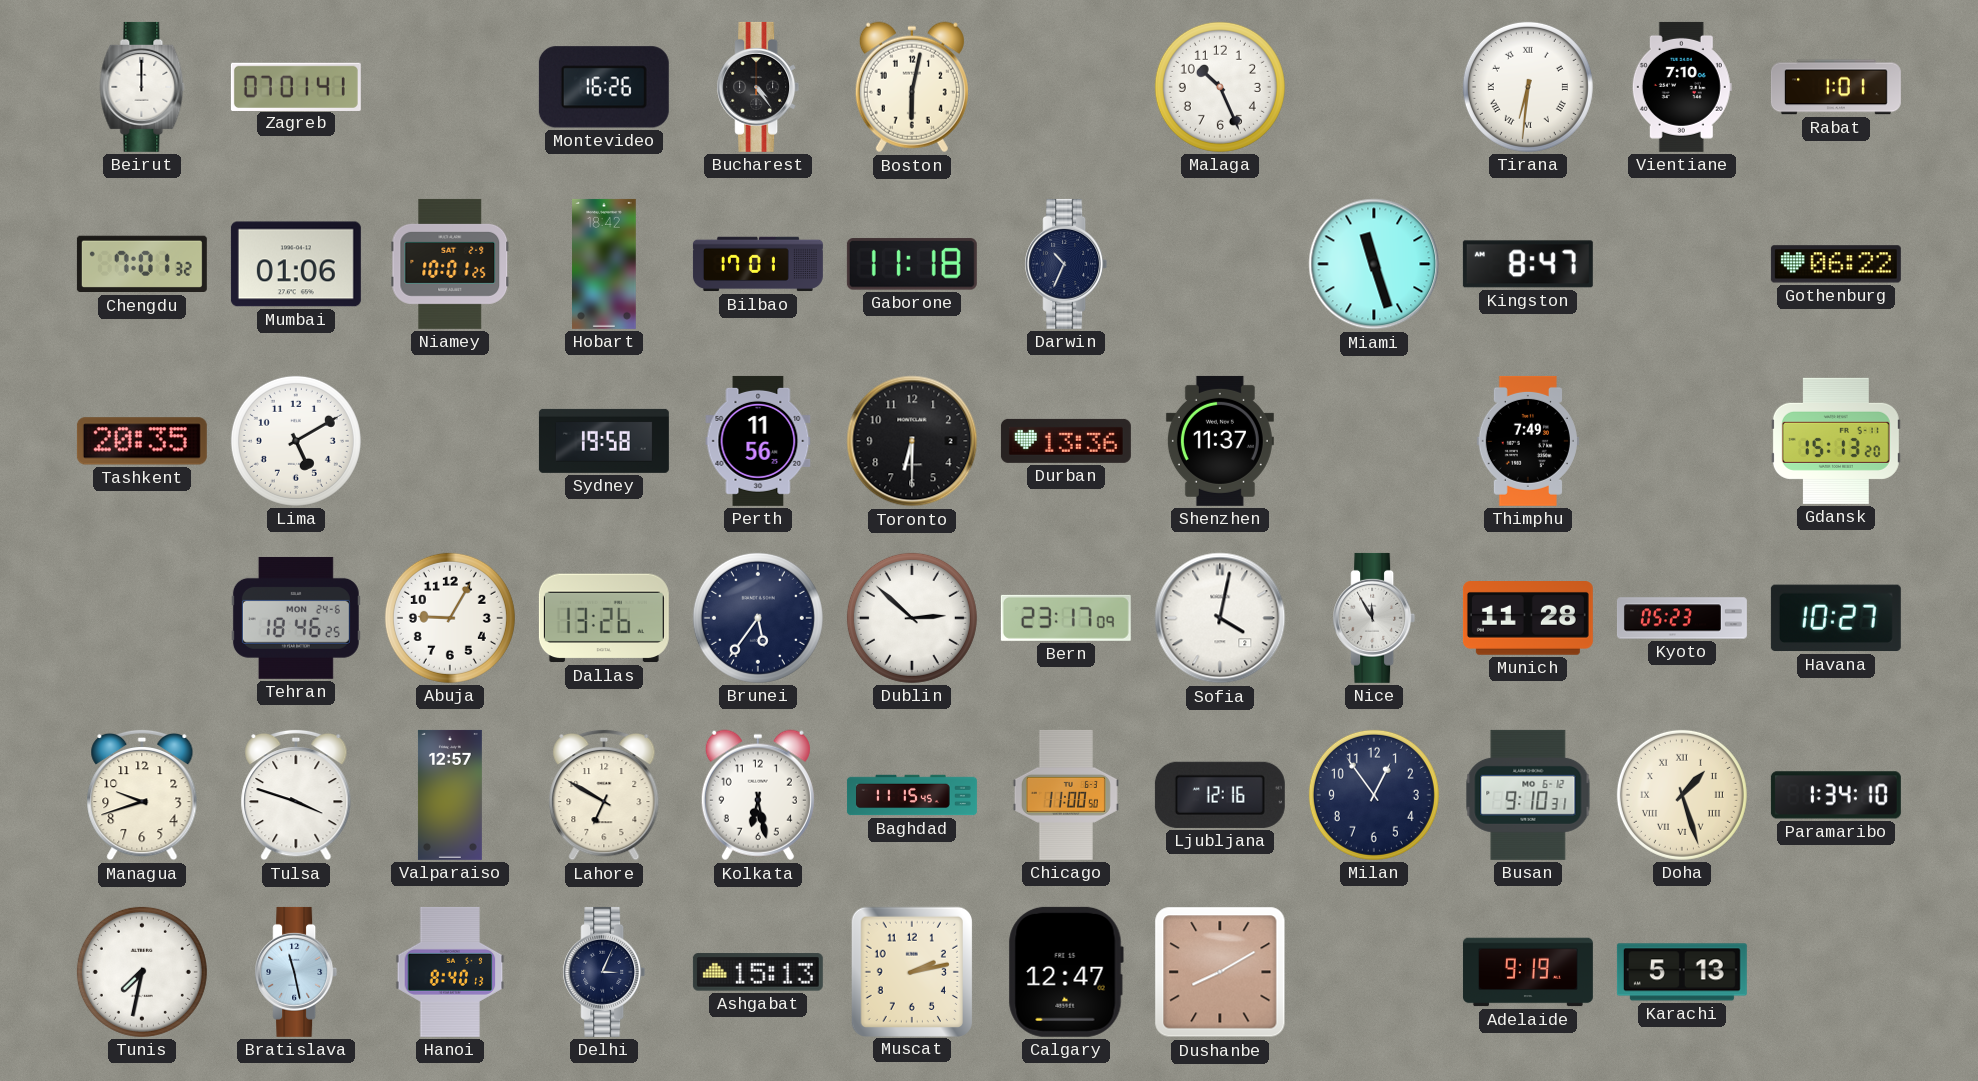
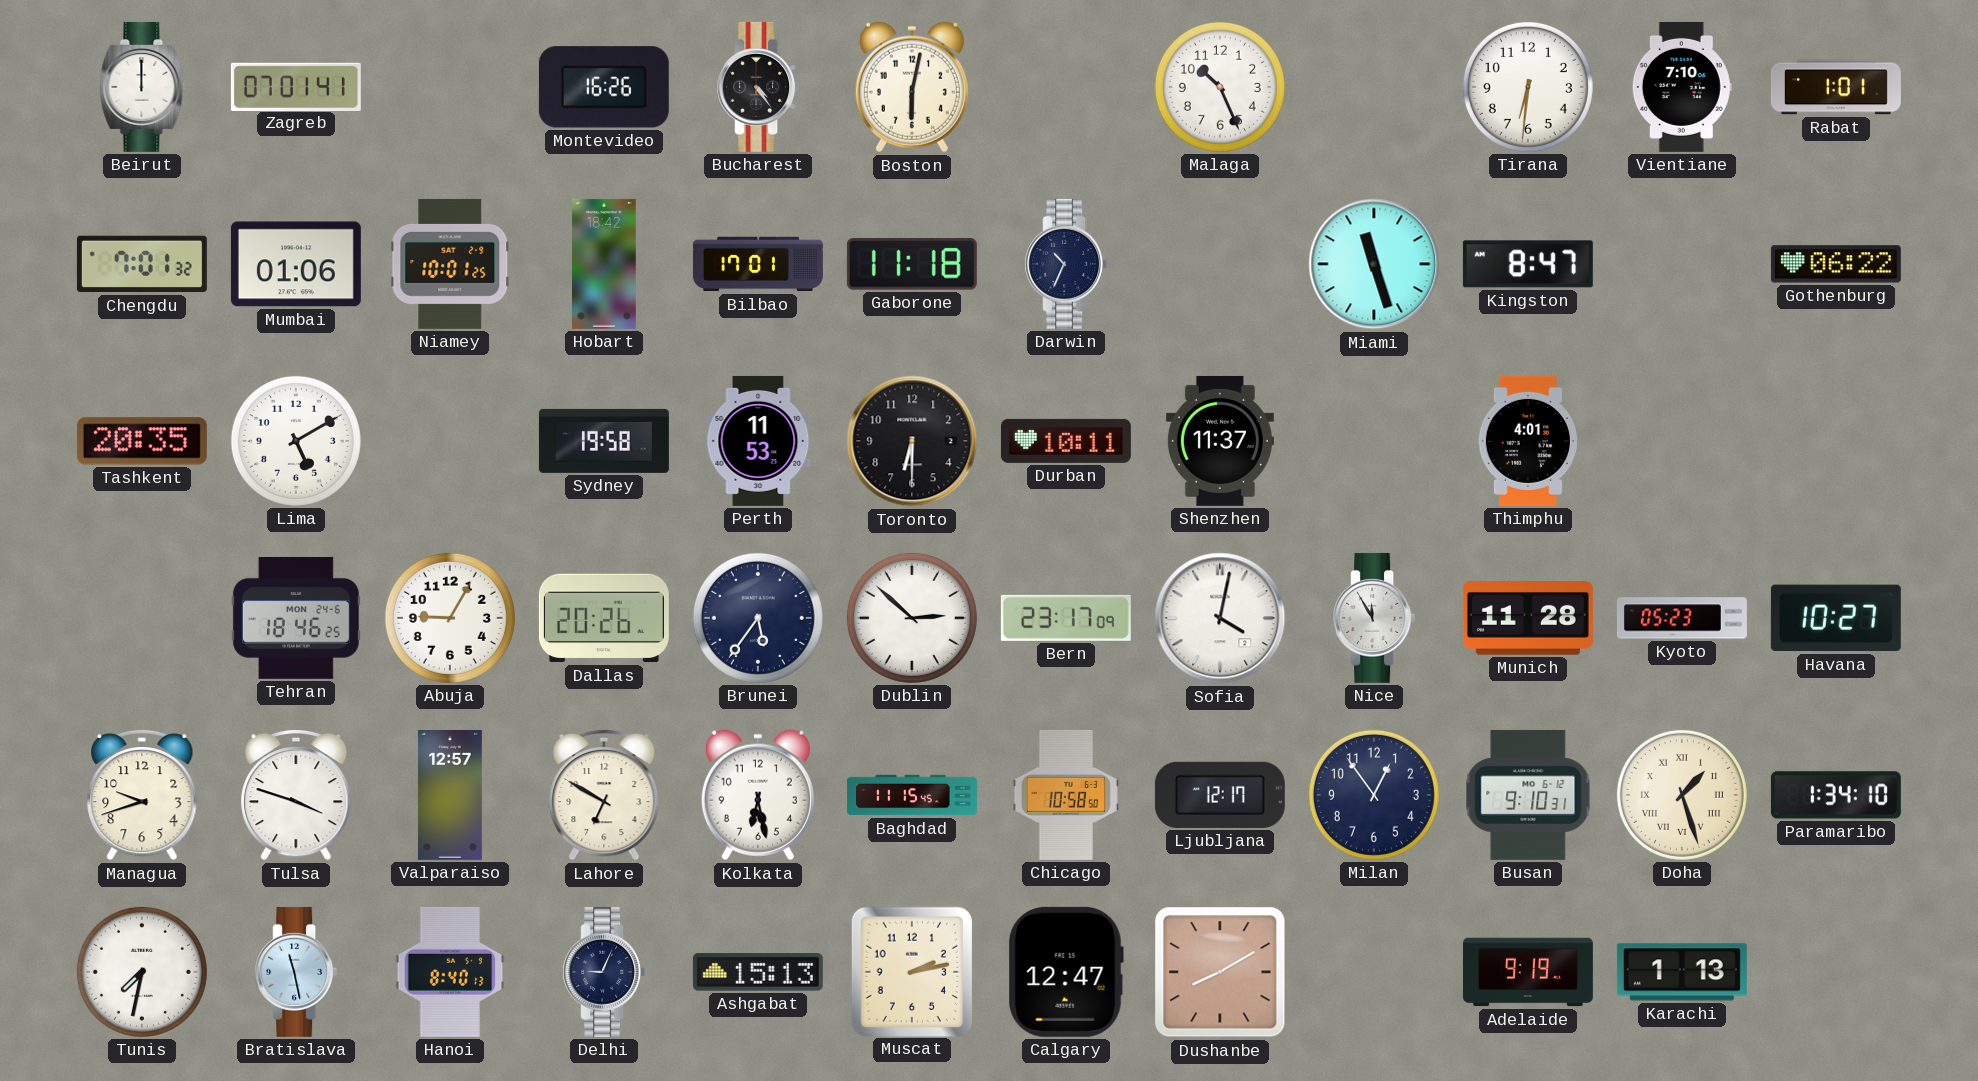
Tirana numerals: Roman -> Arabic (1528, 87)
Perth: 11:56 -> 11:53 (758, 441)
Durban: 13:36 -> 10:11 (1066, 441)
Thimphu: 7:49 -> 4:01 (1528, 441)
Gdansk: 15:13 -> none (1836, 441)
Dallas: 13:26 -> 20:26 (604, 618)
Chicago: 11:00 -> 10:58 (1066, 795)
Ljubljana: 12:16 -> 12:17 (1220, 795)
Delhi: 3:04 -> 9:04 (604, 972)
Karachi: 5:13 -> 1:13 (1682, 972)
